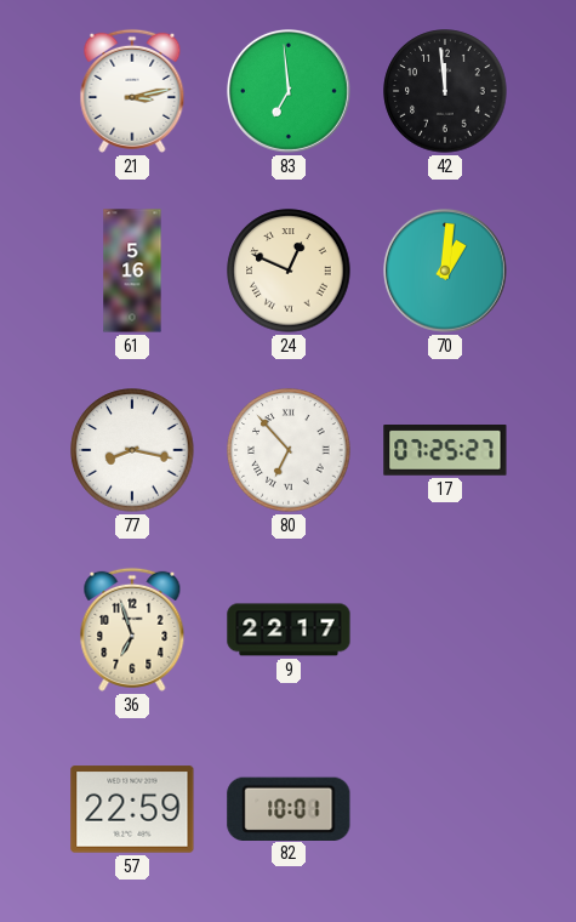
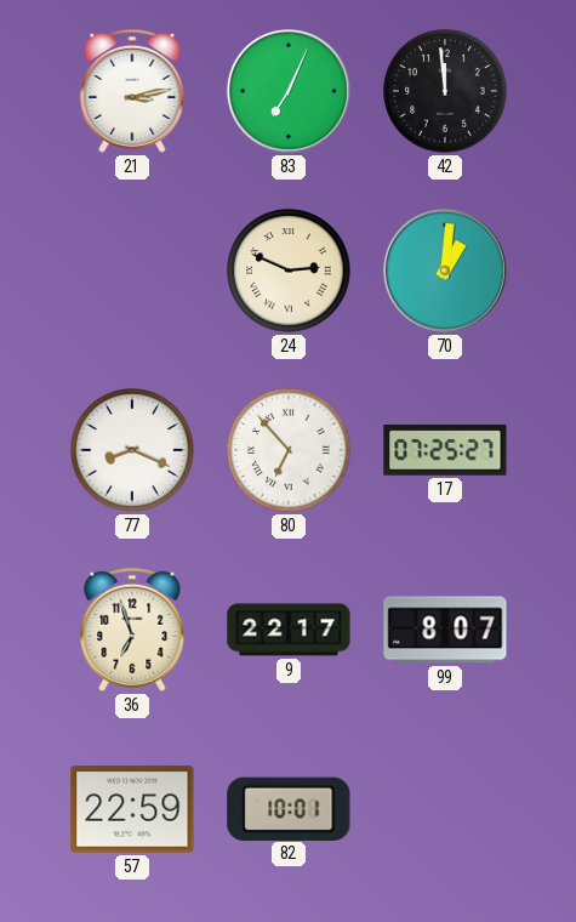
83: 6:59 -> 7:04 (289, 91)
61: 5:16 -> none (132, 271)
24: 12:49 -> 2:49 (289, 271)
77: 8:17 -> 8:19 (132, 450)
99: none -> 8:07 (445, 630)
